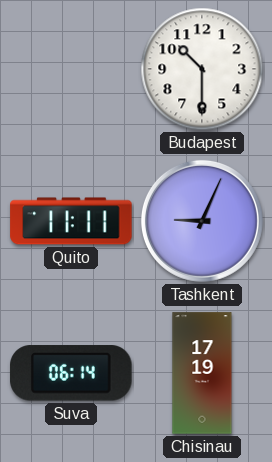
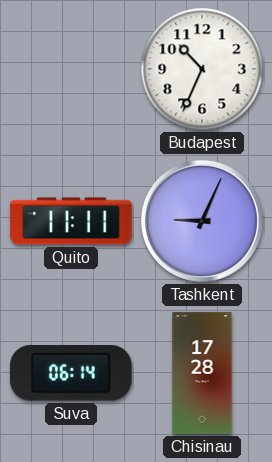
Budapest: 10:30 -> 10:34 (202, 69)
Chisinau: 17:19 -> 17:28 (202, 373)
